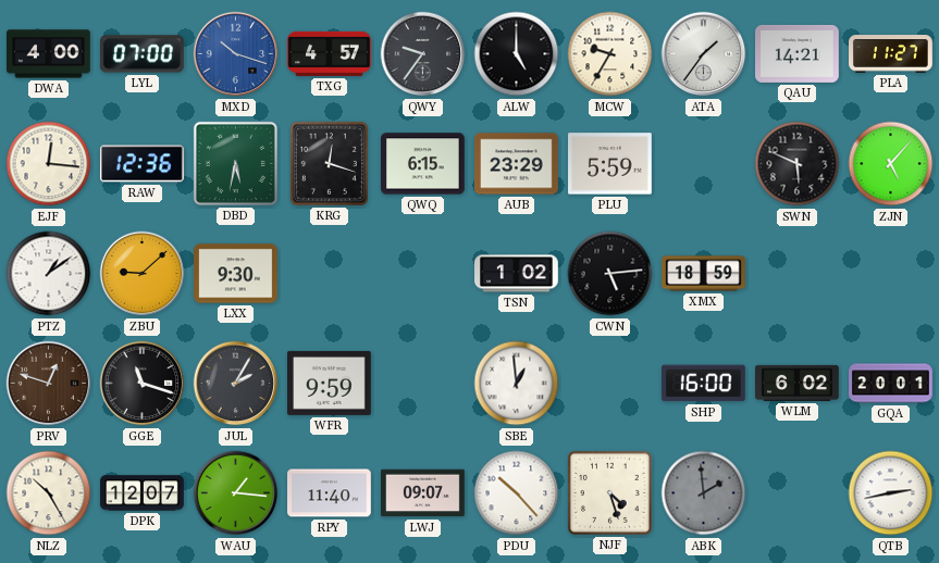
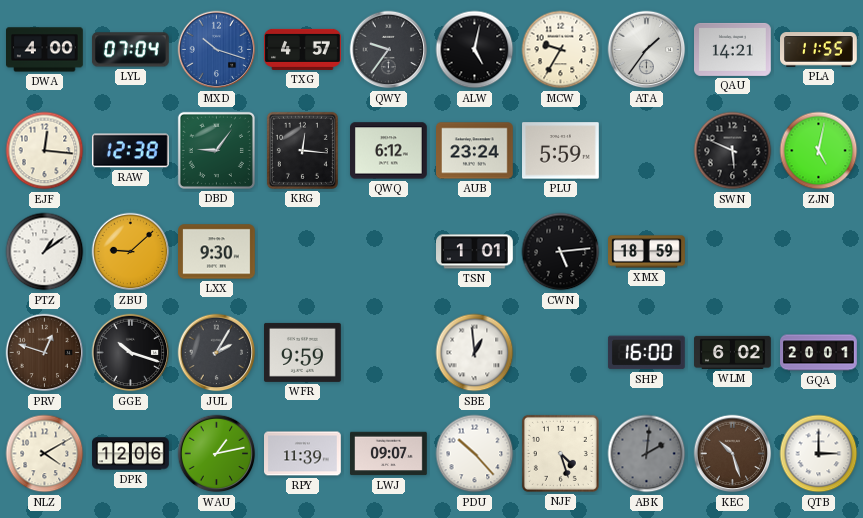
LYL: 07:00 -> 07:04 (130, 50)
ALW: 5:00 -> 5:02 (475, 50)
PLA: 11:27 -> 11:55 (819, 50)
RAW: 12:36 -> 12:38 (131, 151)
DBD: 5:32 -> 9:06 (216, 150)
KRG: 12:18 -> 12:16 (302, 150)
QWQ: 6:15 -> 6:12 (389, 151)
AUB: 23:29 -> 23:24 (475, 151)
ZJN: 5:07 -> 5:02 (819, 151)
TSN: 1:02 -> 1:01 (475, 252)
GGE: 11:18 -> 10:18 (131, 353)
NLZ: 10:25 -> 4:10 (45, 454)
DPK: 12:07 -> 12:06 (131, 454)
WAU: 1:16 -> 1:13 (217, 454)
RPY: 11:40 -> 11:39 (303, 454)
ABK: 1:59 -> 2:01 (647, 454)
KEC: none -> 10:27 (733, 454)
QTB: 2:43 -> 3:00 (819, 454)
